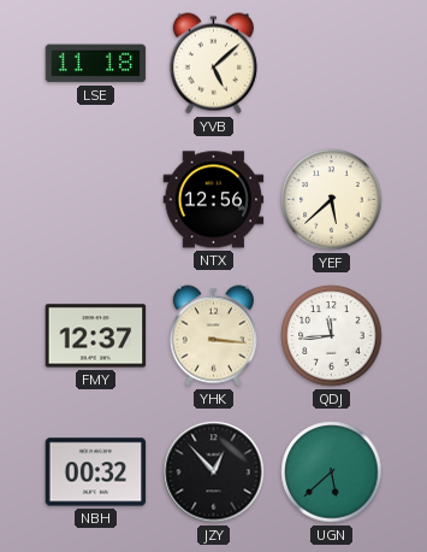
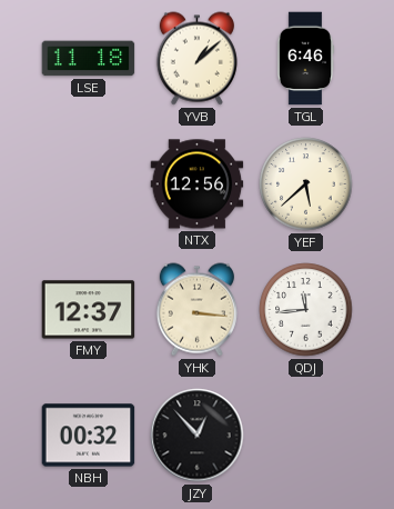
YVB: 5:08 -> 1:08 (196, 59)
TGL: none -> 6:46 (305, 59)
UGN: 5:38 -> none (332, 472)
